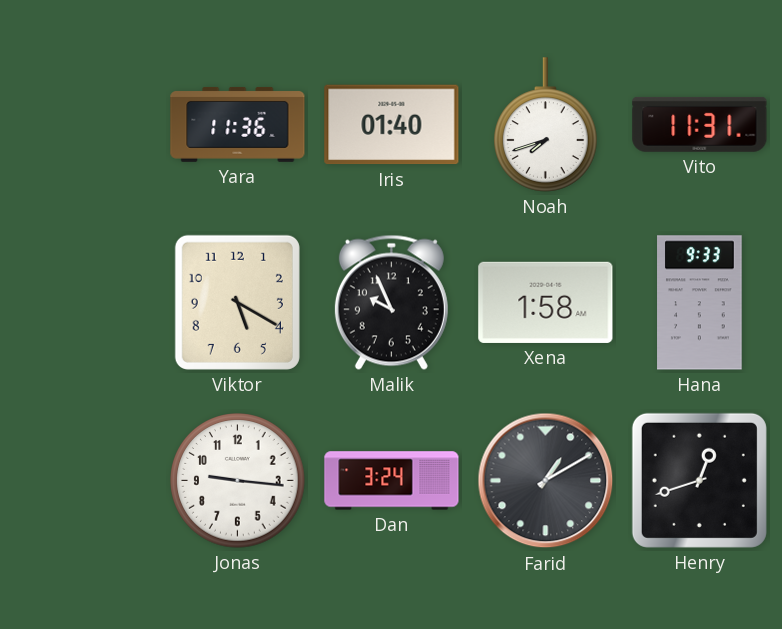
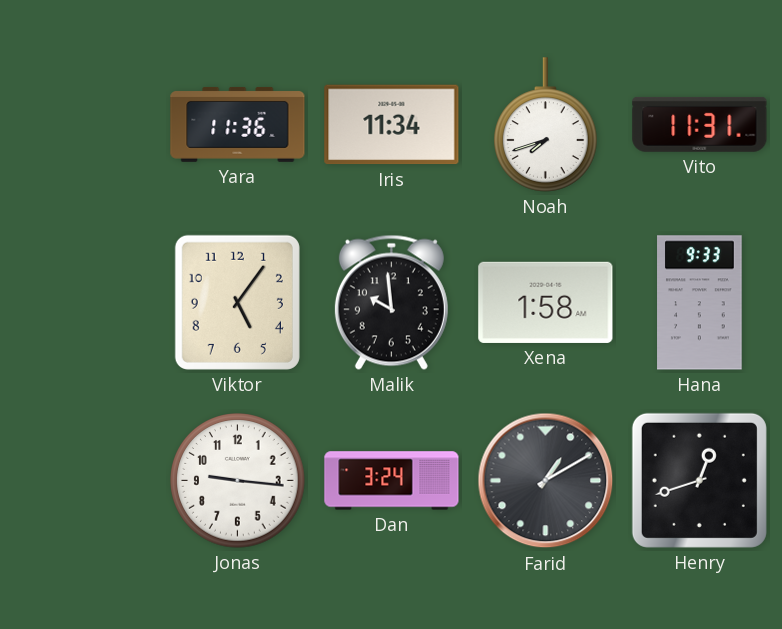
Iris: 01:40 -> 11:34 (392, 125)
Viktor: 5:20 -> 5:06 (237, 302)
Malik: 9:56 -> 9:59 (391, 302)
